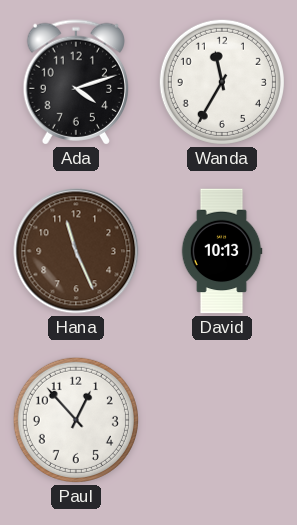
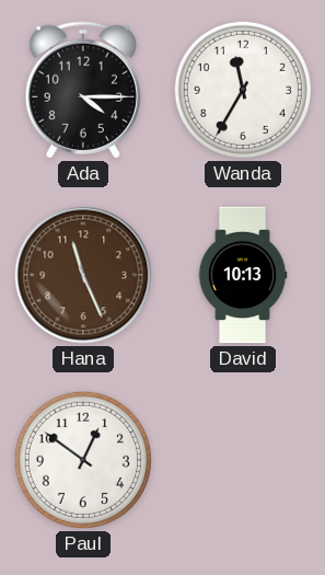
Ada: 4:12 -> 4:15 (82, 90)
Paul: 12:53 -> 12:51 (83, 460)
